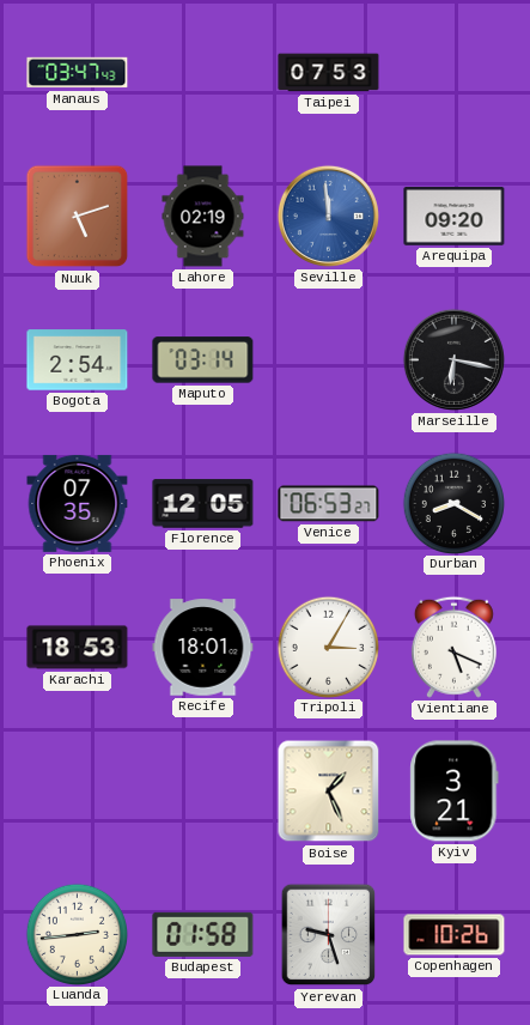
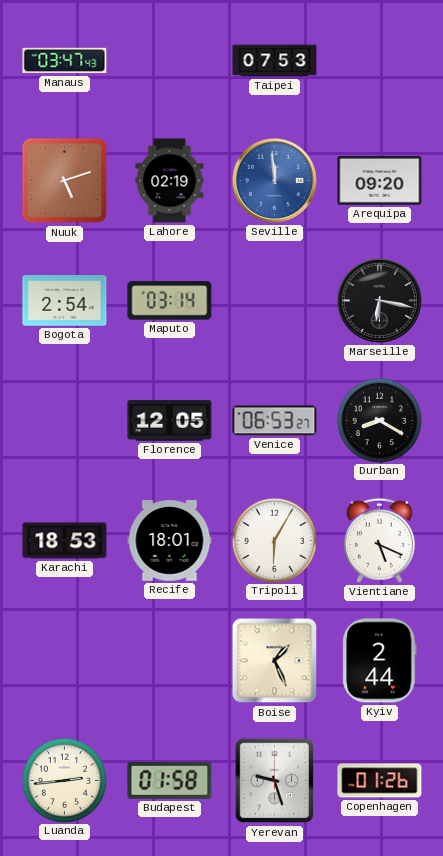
Phoenix: 07:35 -> none (78, 503)
Tripoli: 3:05 -> 6:05 (274, 540)
Kyiv: 3:21 -> 2:44 (380, 661)
Copenhagen: 10:26 -> 01:26 (380, 781)
